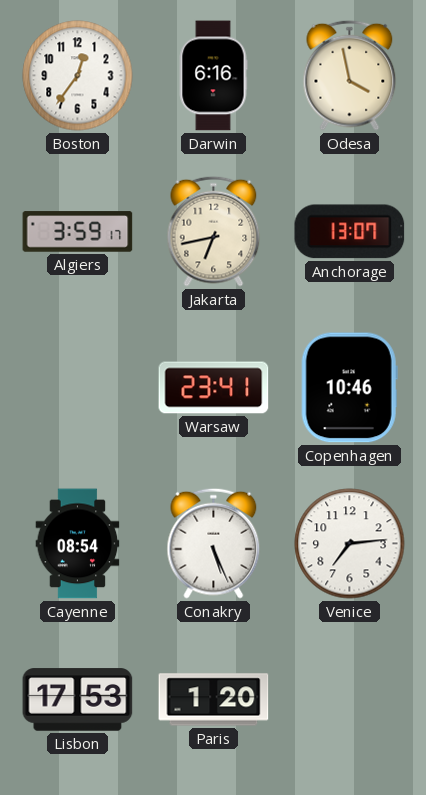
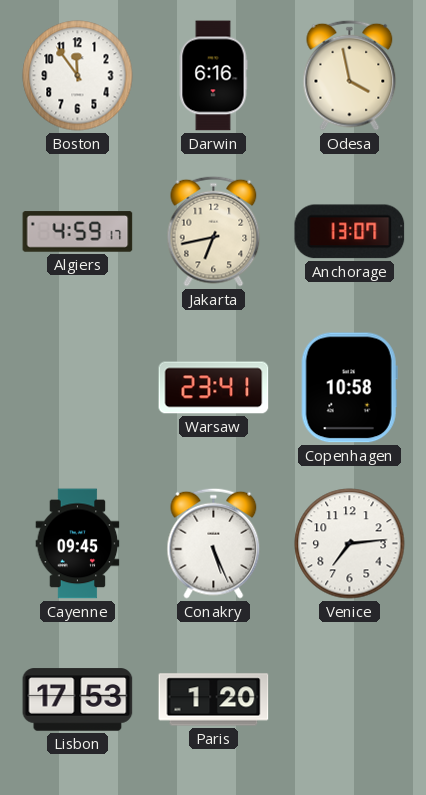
Boston: 12:36 -> 11:54 (78, 76)
Algiers: 3:59 -> 4:59 (78, 232)
Copenhagen: 10:46 -> 10:58 (349, 388)
Cayenne: 08:54 -> 09:45 (78, 544)
